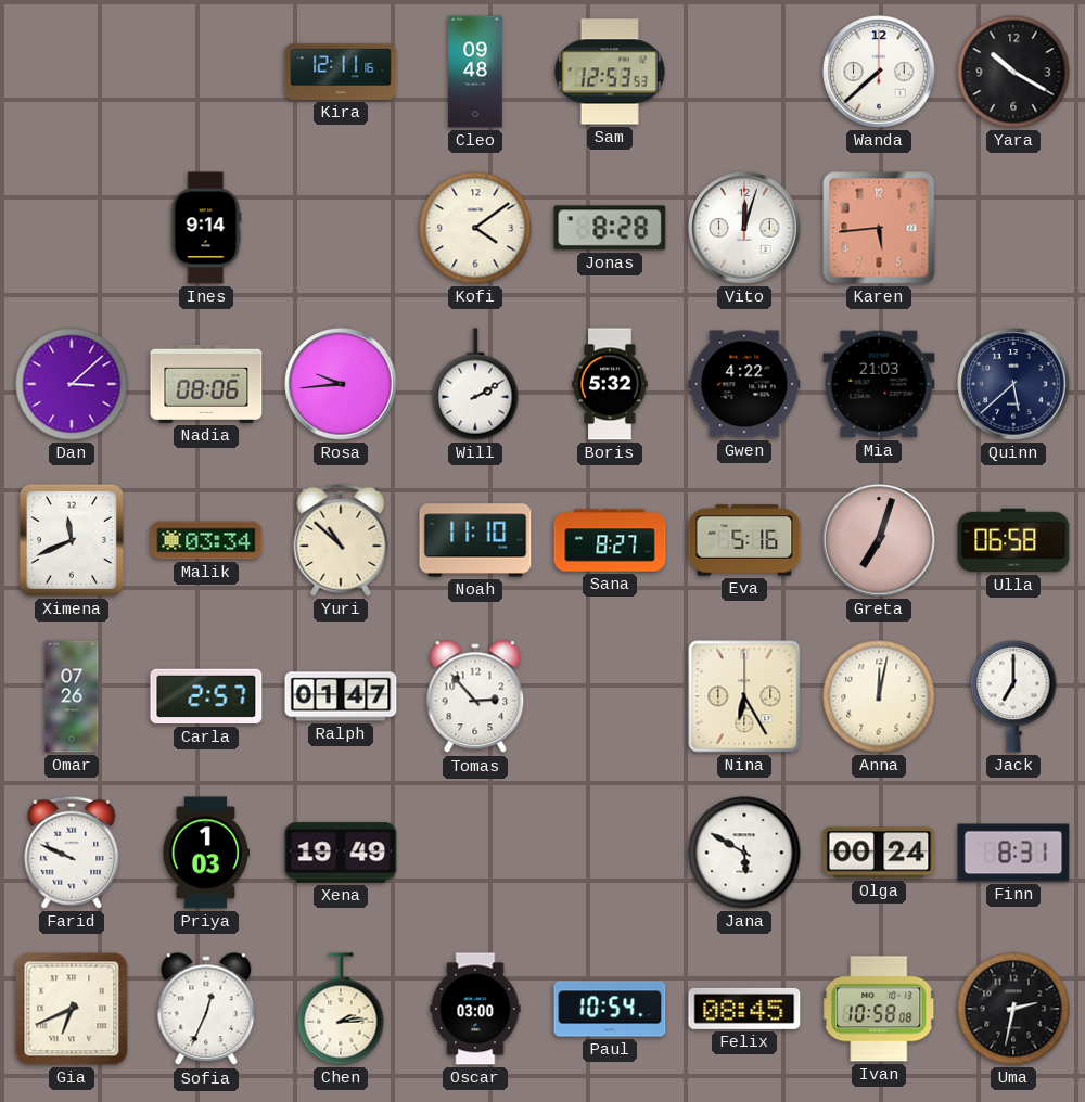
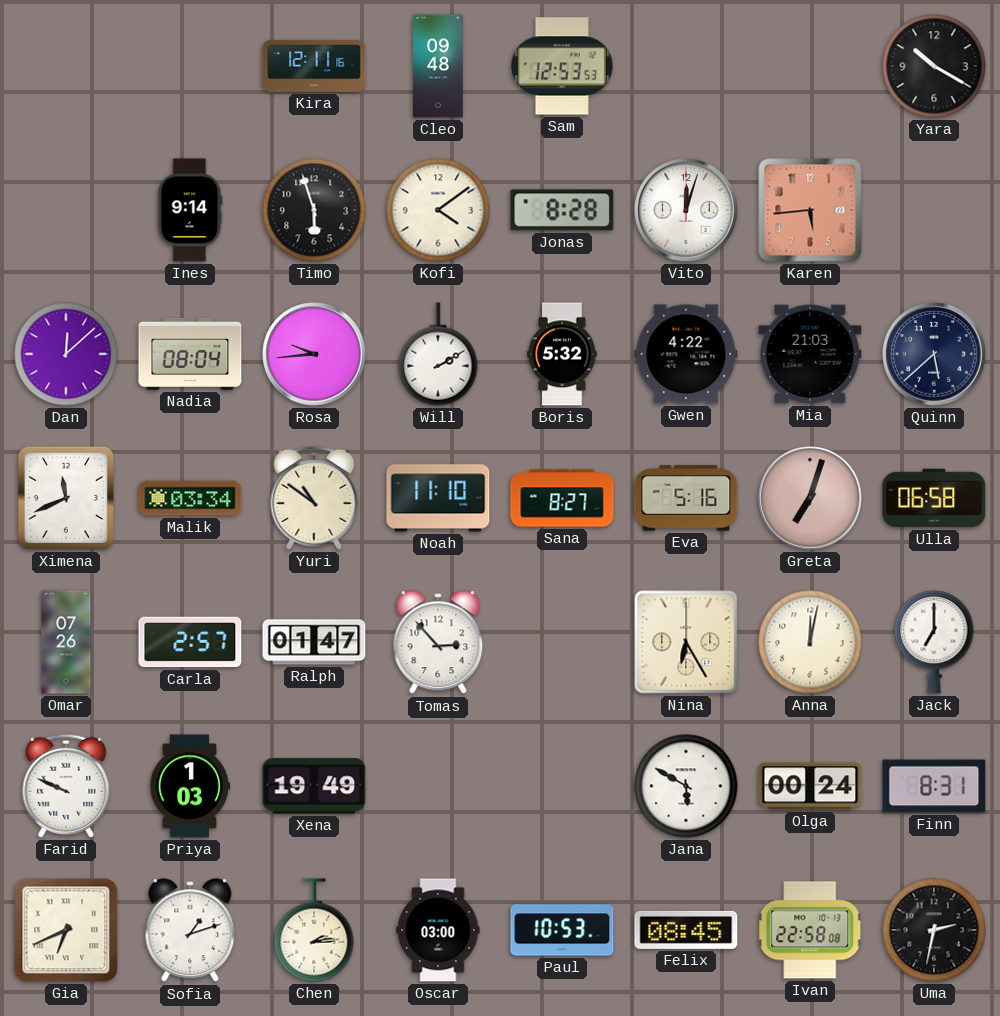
Wanda: 7:38 -> none (879, 72)
Timo: none -> 5:57 (314, 210)
Dan: 3:08 -> 12:08 (66, 354)
Nadia: 08:06 -> 08:04 (190, 354)
Yuri: 10:52 -> 10:51 (314, 498)
Sofia: 12:34 -> 1:12 (190, 931)
Paul: 10:54 -> 10:53 (562, 930)
Ivan: 10:58 -> 22:58 (810, 930)
